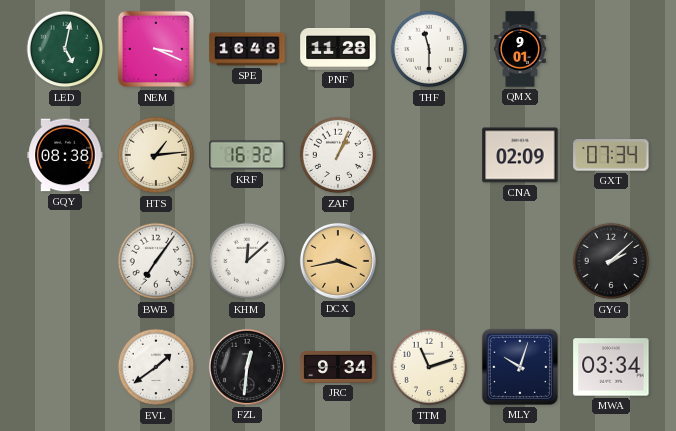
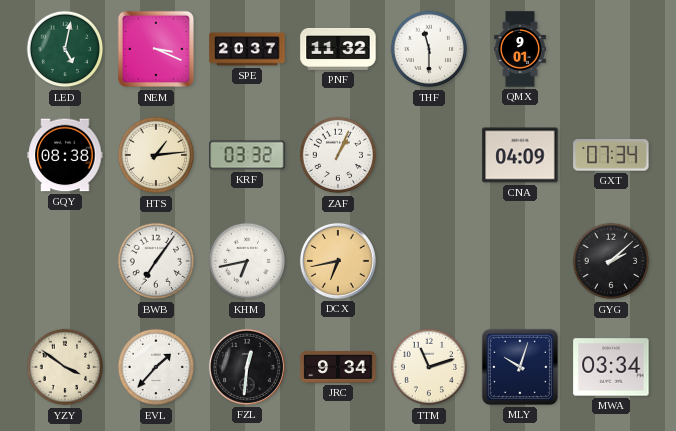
SPE: 16:48 -> 20:37 (247, 49)
PNF: 11:28 -> 11:32 (338, 50)
KRF: 16:32 -> 03:32 (247, 155)
CNA: 02:09 -> 04:09 (520, 155)
KHM: 12:08 -> 6:43 (247, 261)
DCX: 3:43 -> 6:43 (338, 261)
YZY: none -> 3:51 (65, 367)
EVL: 1:39 -> 1:37 (156, 367)
